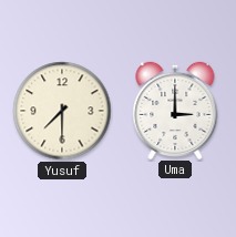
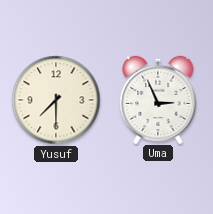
Uma: 3:00 -> 2:56 (158, 99)
